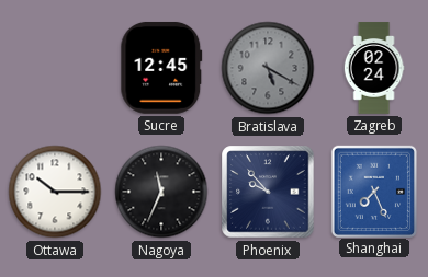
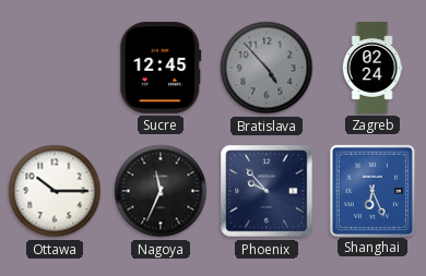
Bratislava: 5:20 -> 4:53 (267, 68)
Shanghai: 7:26 -> 6:26 (372, 190)
